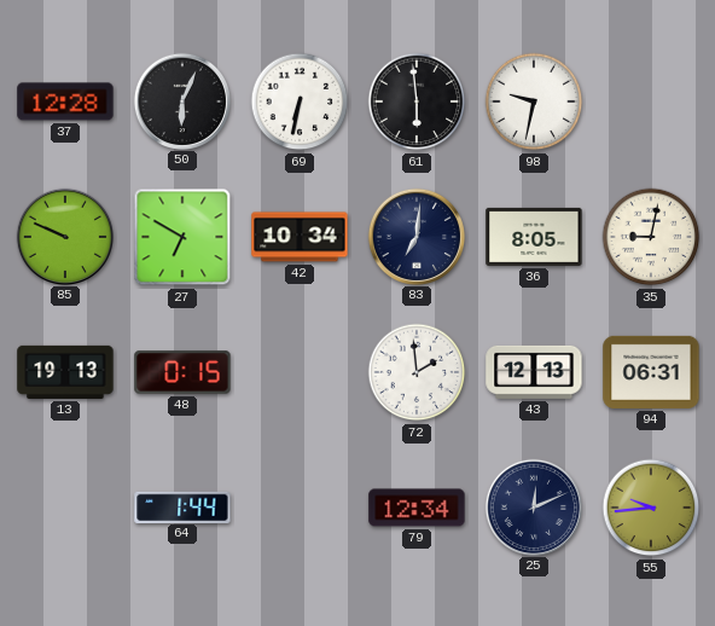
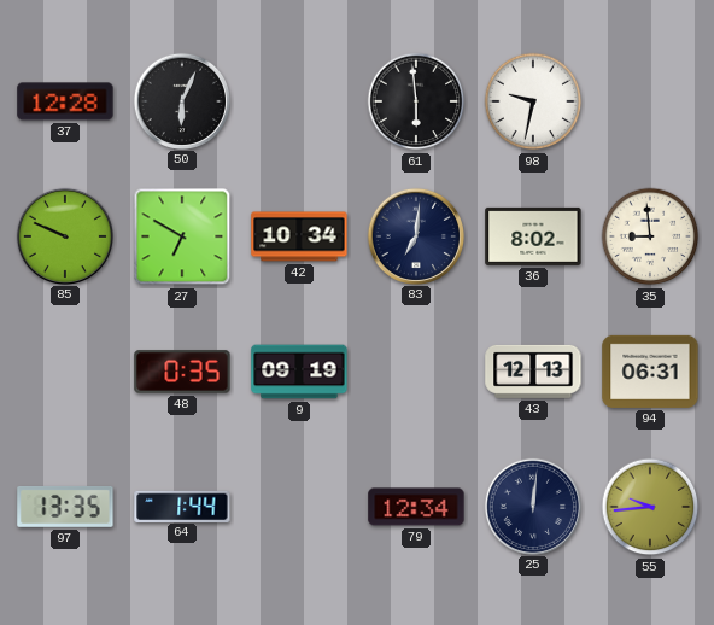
69: 6:32 -> none (300, 102)
36: 8:05 -> 8:02 (533, 236)
35: 9:02 -> 8:59 (650, 236)
13: 19:13 -> none (65, 372)
48: 0:15 -> 0:35 (182, 372)
9: none -> 09:19 (299, 372)
72: 1:59 -> none (417, 372)
97: none -> 13:35 (65, 507)
25: 12:11 -> 12:01 (532, 506)
